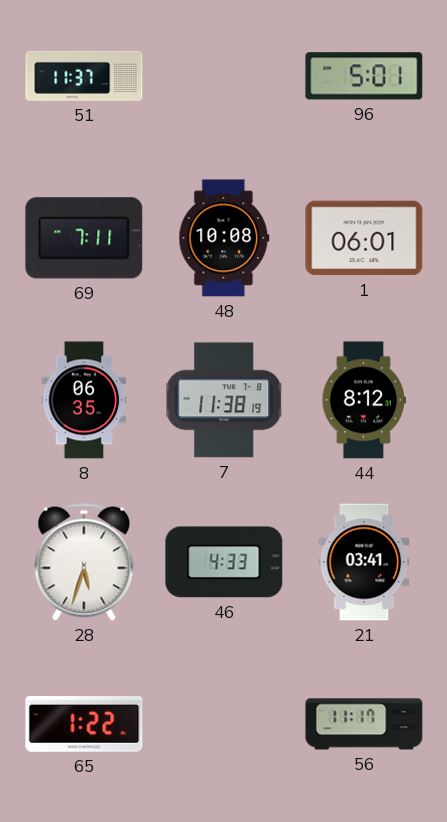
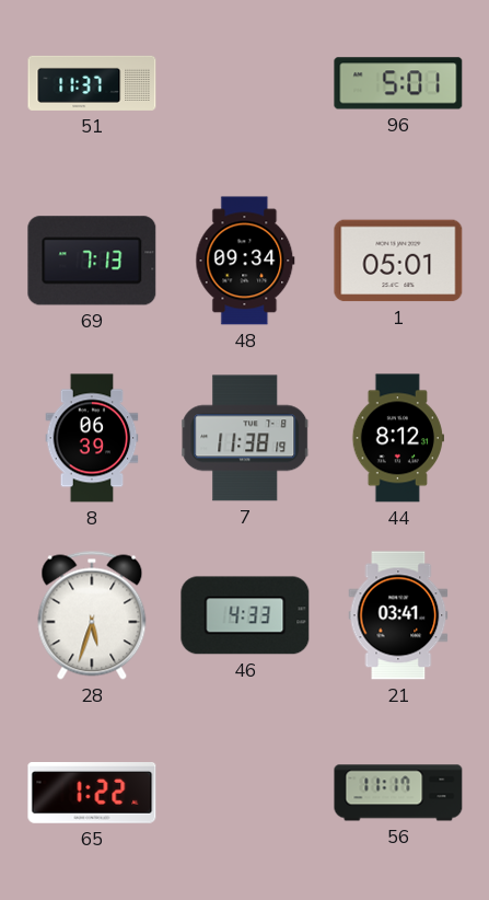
69: 7:11 -> 7:13 (92, 261)
48: 10:08 -> 09:34 (245, 261)
1: 06:01 -> 05:01 (398, 261)
8: 06:35 -> 06:39 (92, 438)
